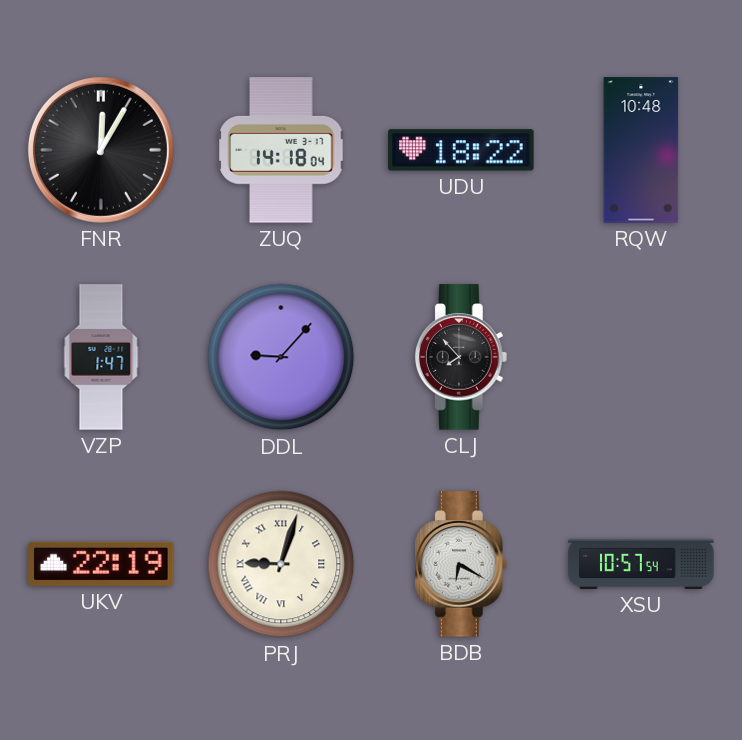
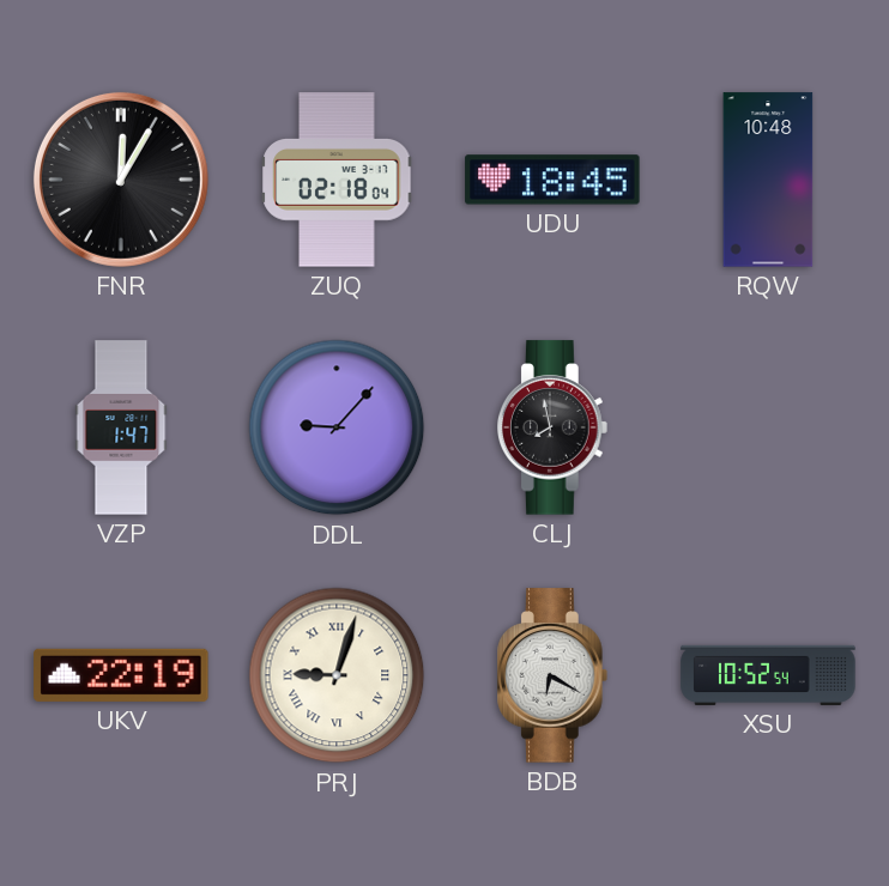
ZUQ: 14:18 -> 02:18 (337, 180)
UDU: 18:22 -> 18:45 (552, 180)
CLJ: 7:53 -> 7:58 (554, 427)
XSU: 10:57 -> 10:52 (768, 675)
